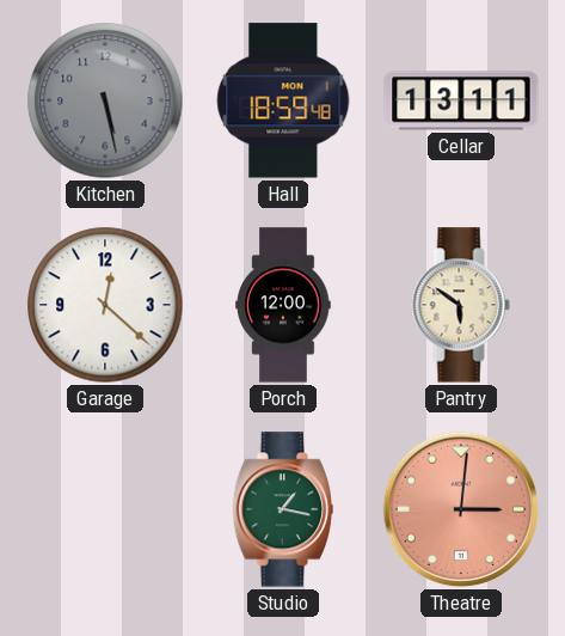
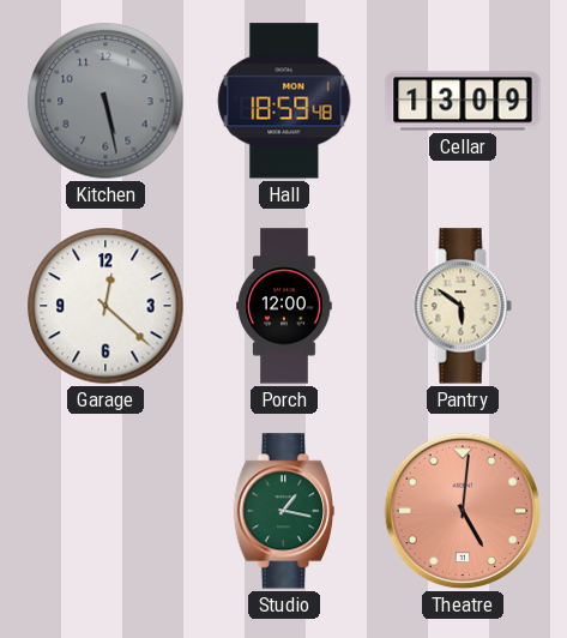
Cellar: 13:11 -> 13:09 (463, 101)
Theatre: 3:01 -> 5:01 (463, 511)
